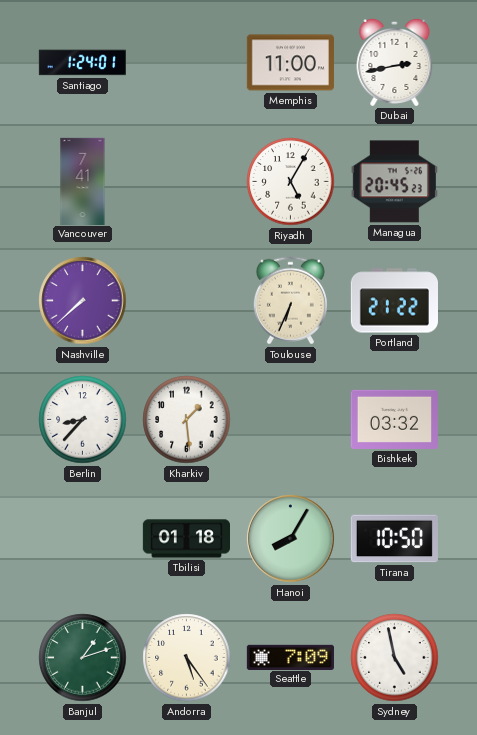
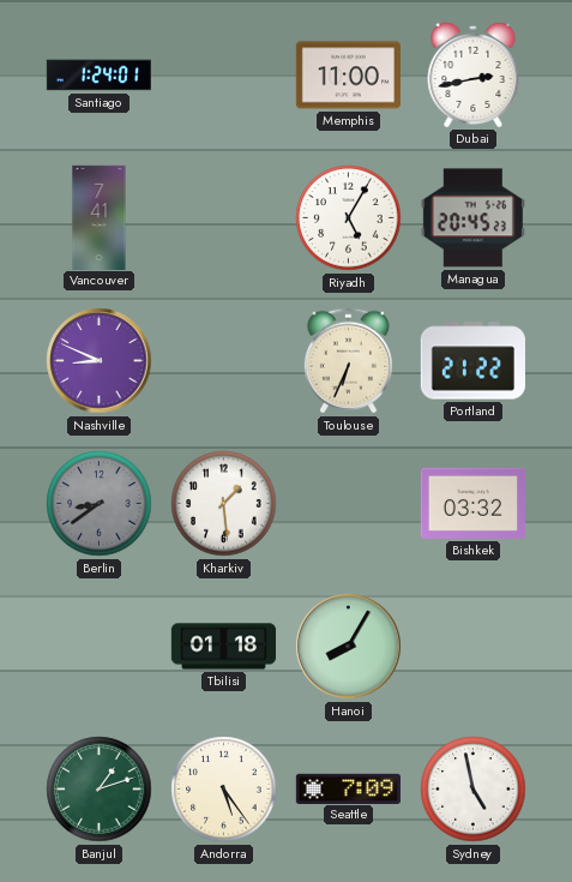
Nashville: 7:38 -> 8:49 (100, 361)
Berlin: 8:37 -> 8:39 (100, 504)
Berlin dial: white -> grey (100, 504)
Tirana: 10:50 -> none (394, 539)
